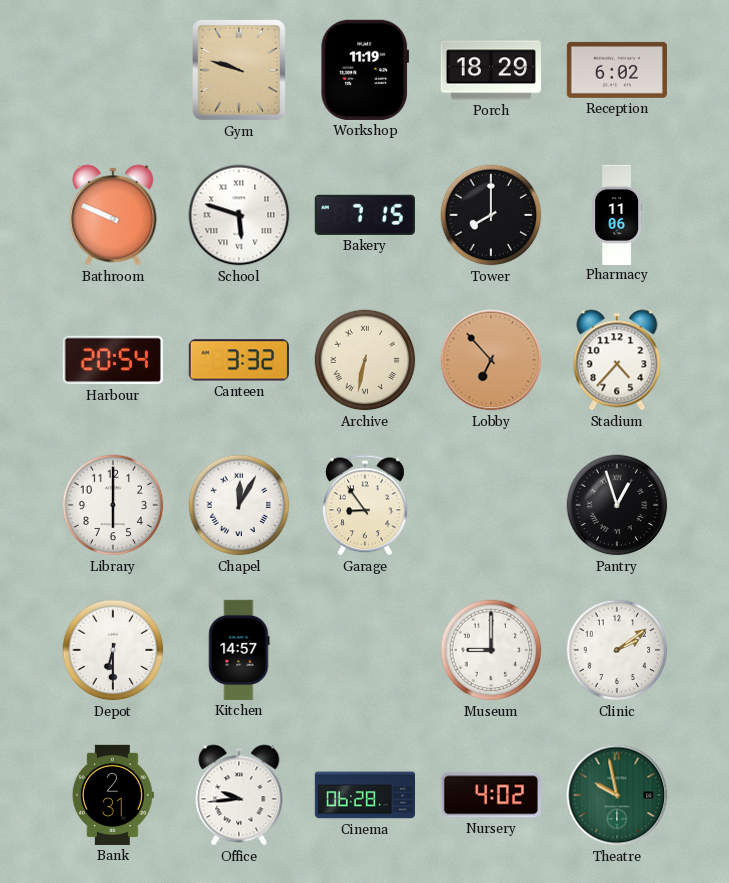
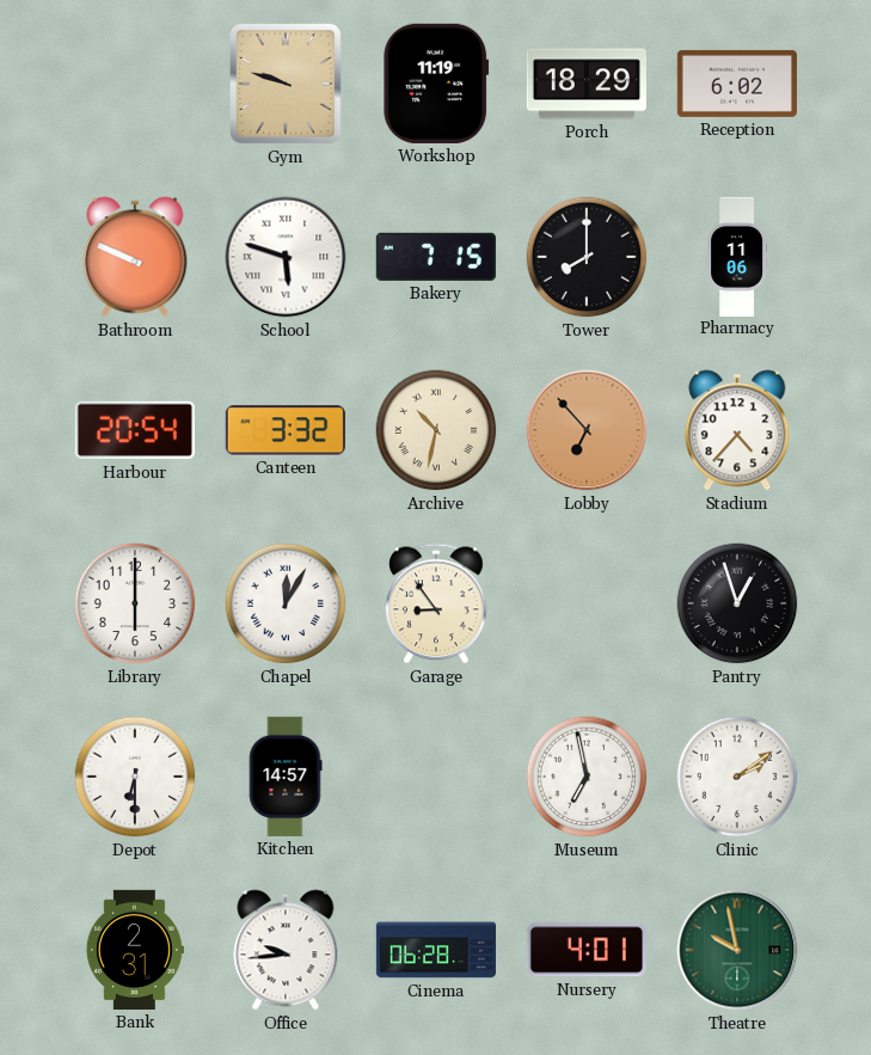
Archive: 6:32 -> 10:32 (436, 430)
Museum: 9:00 -> 6:58 (587, 777)
Nursery: 4:02 -> 4:01 (587, 950)
